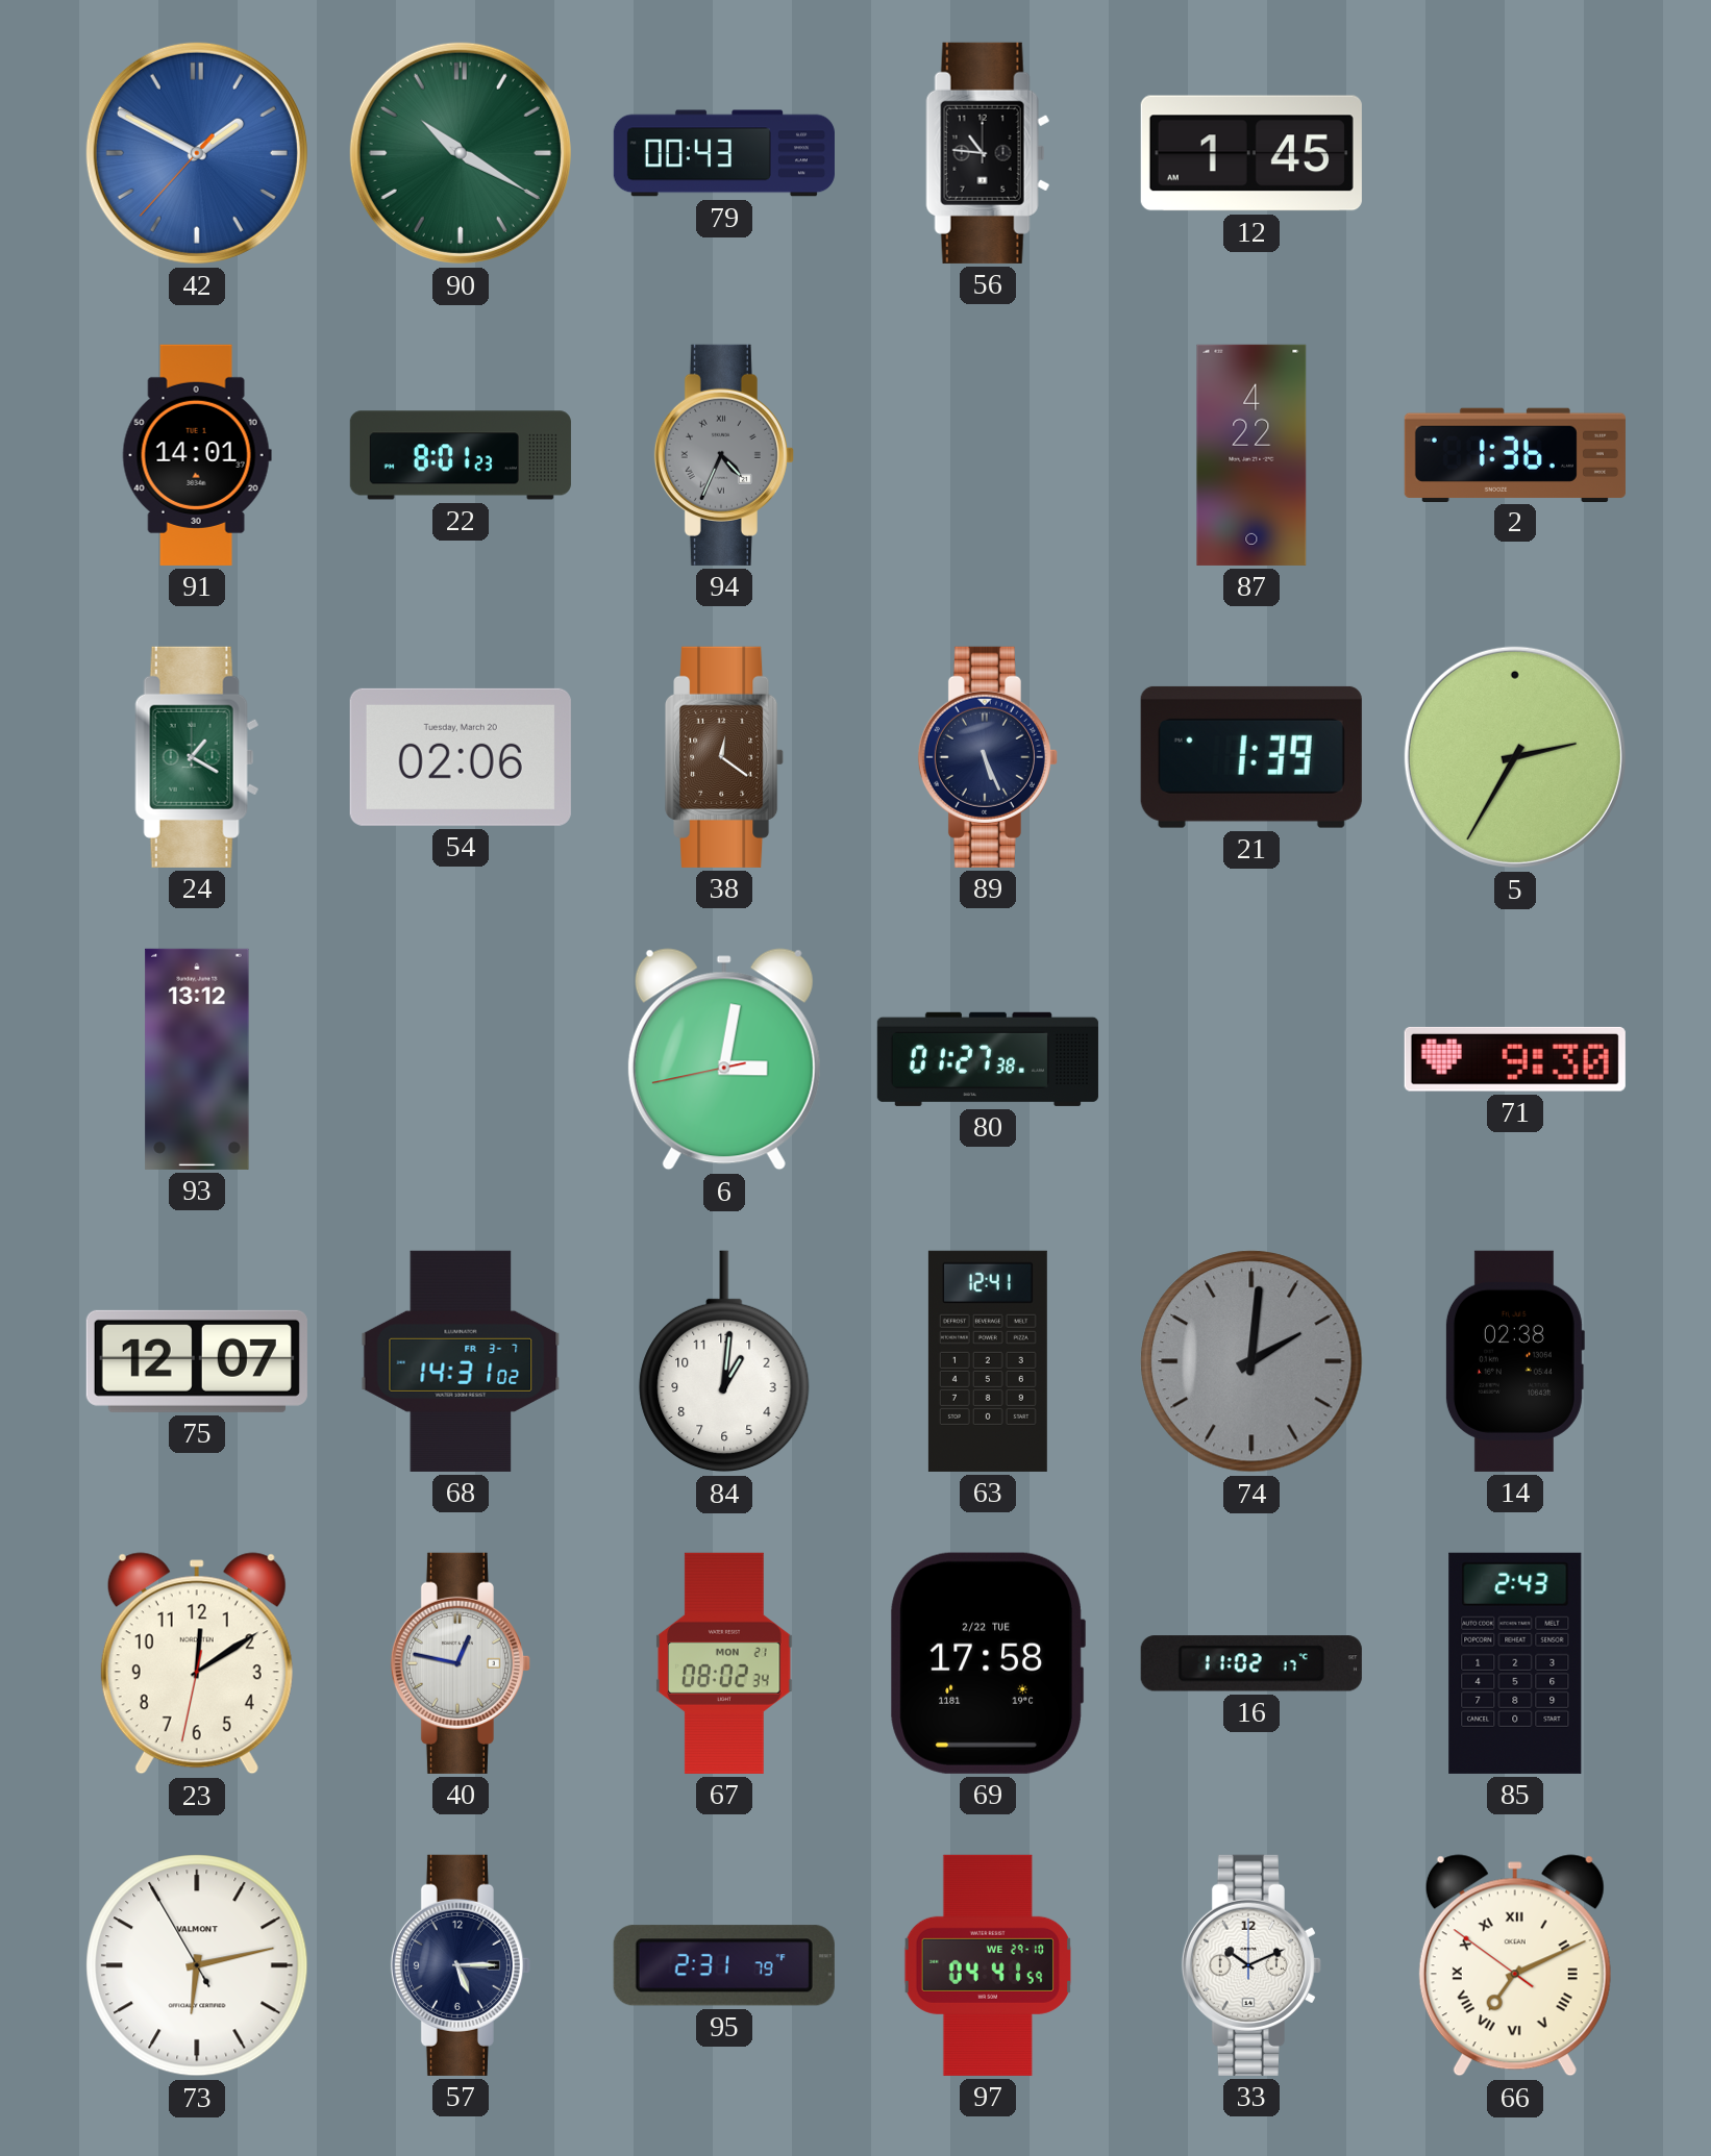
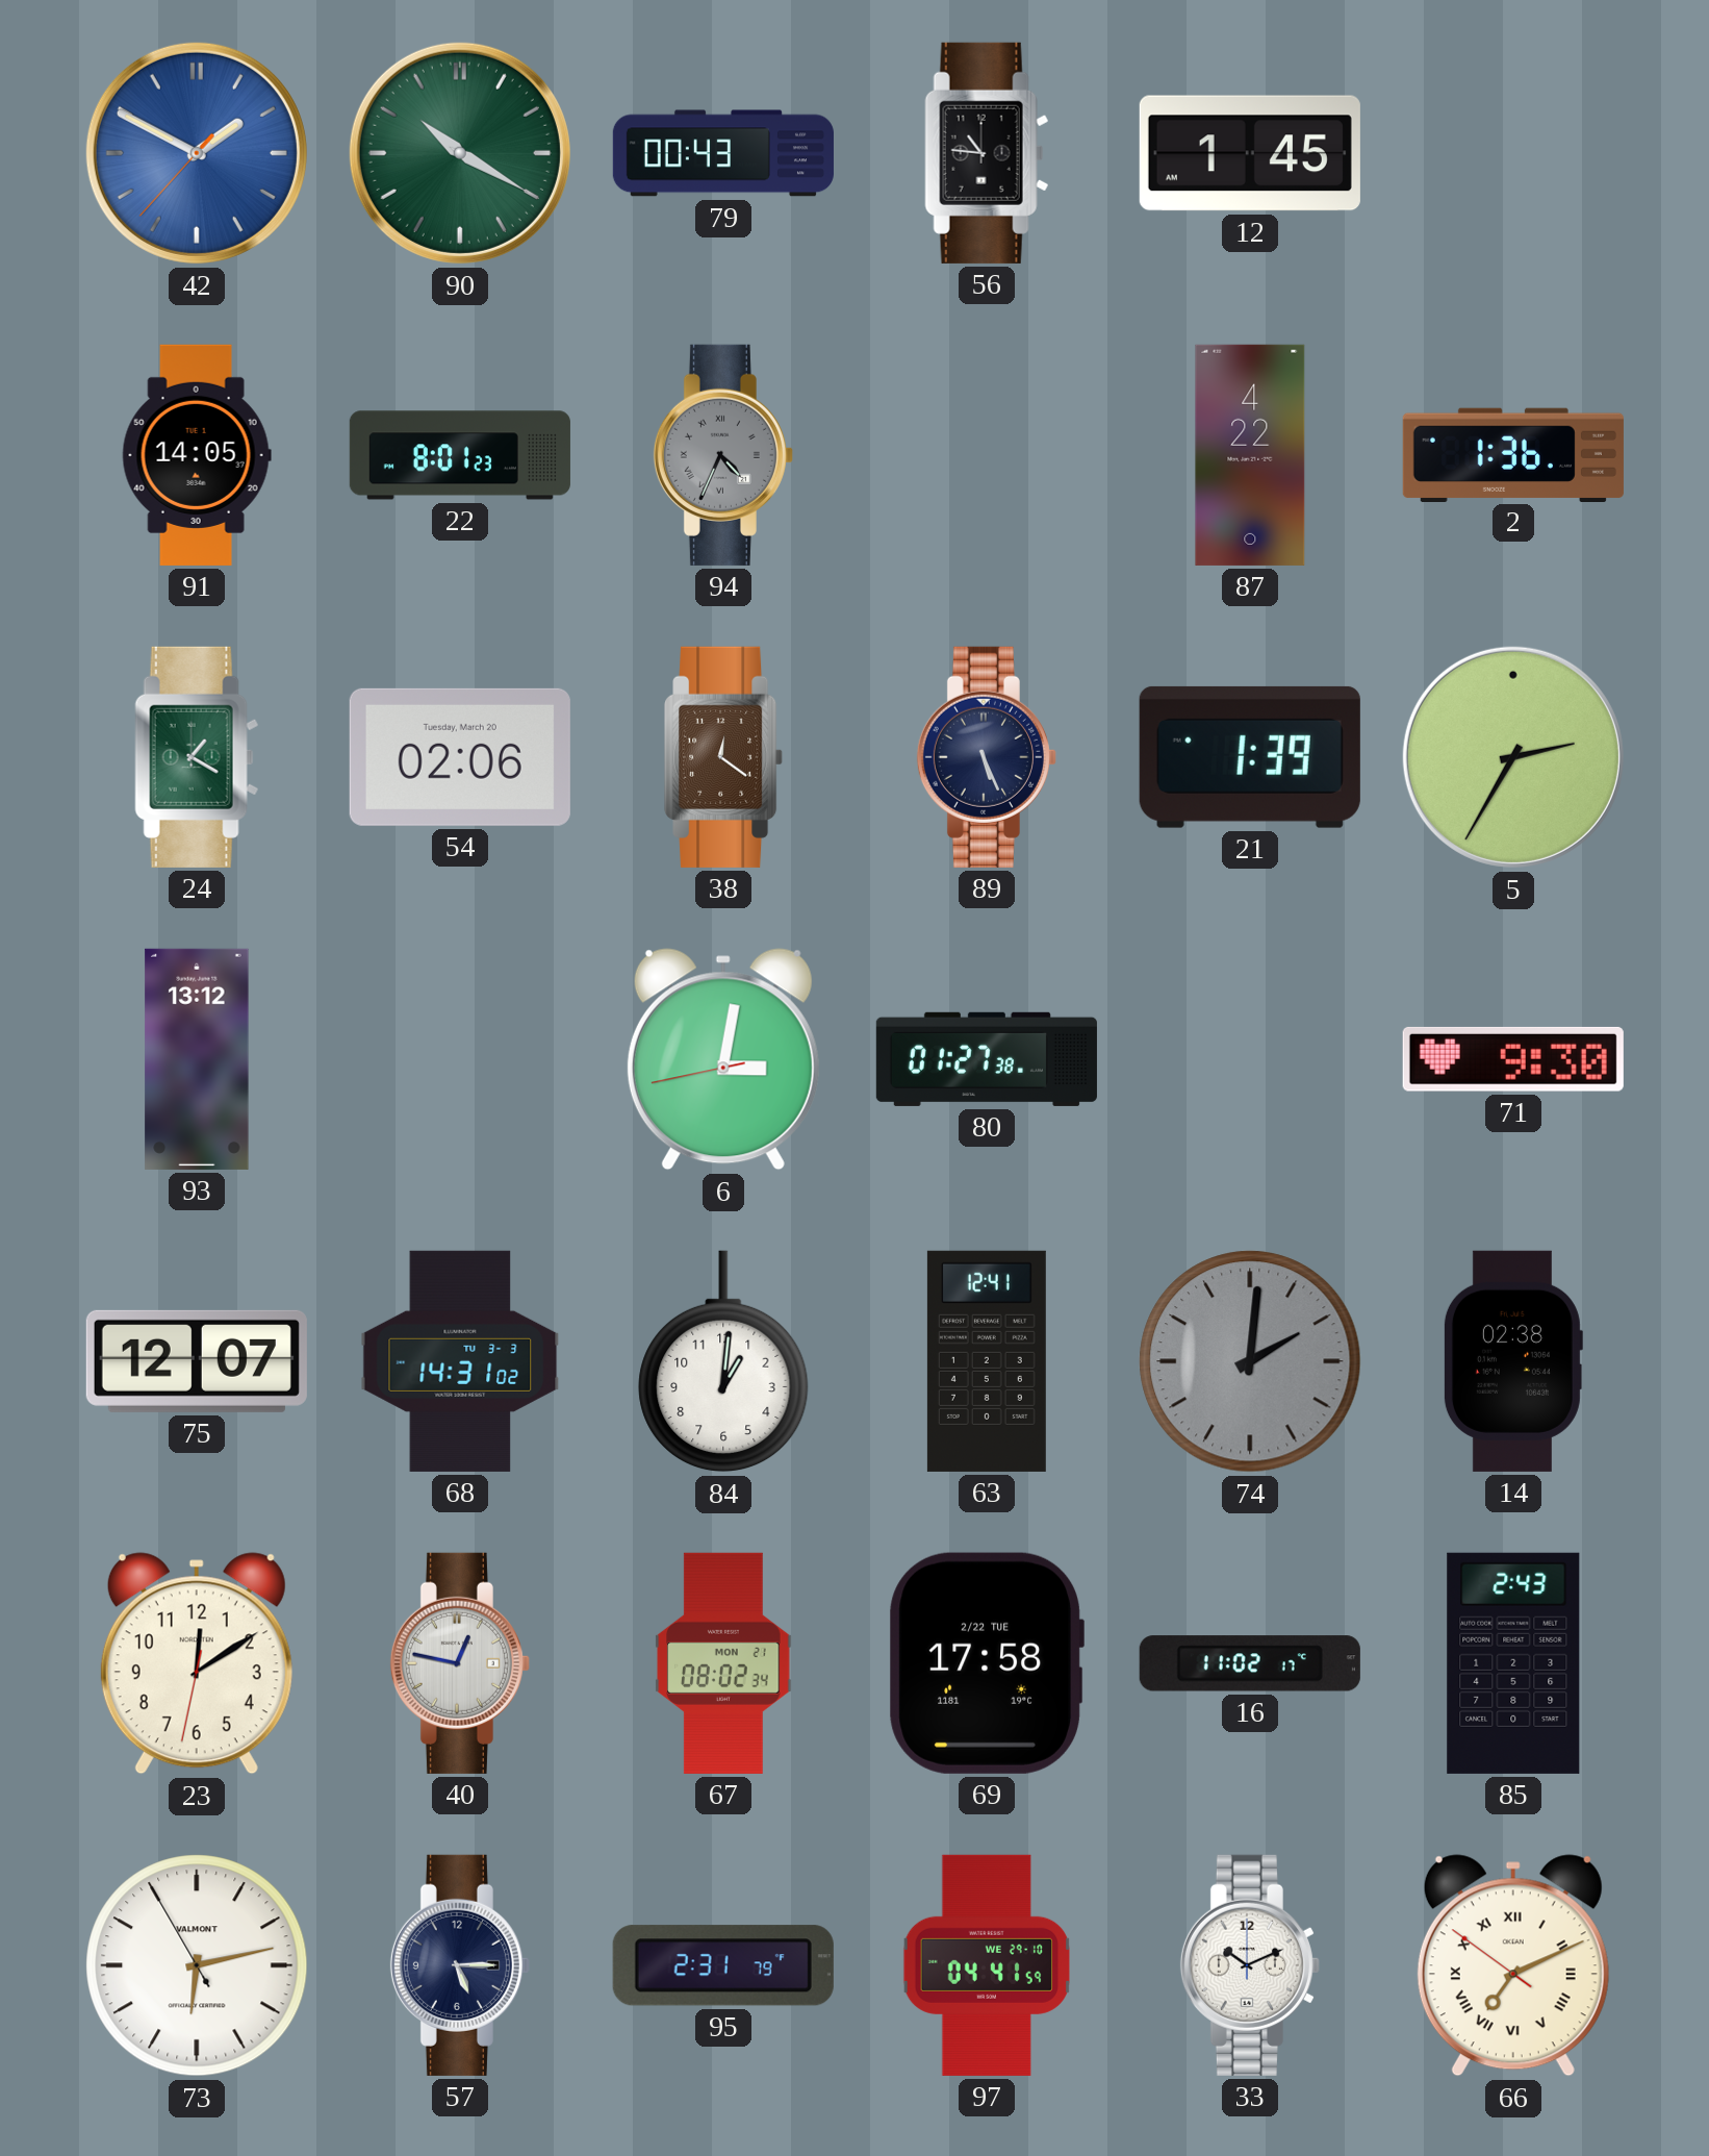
91: 14:01 -> 14:05 (197, 455)
68 date: FR 3-7 -> TU 3-3 (460, 1361)
